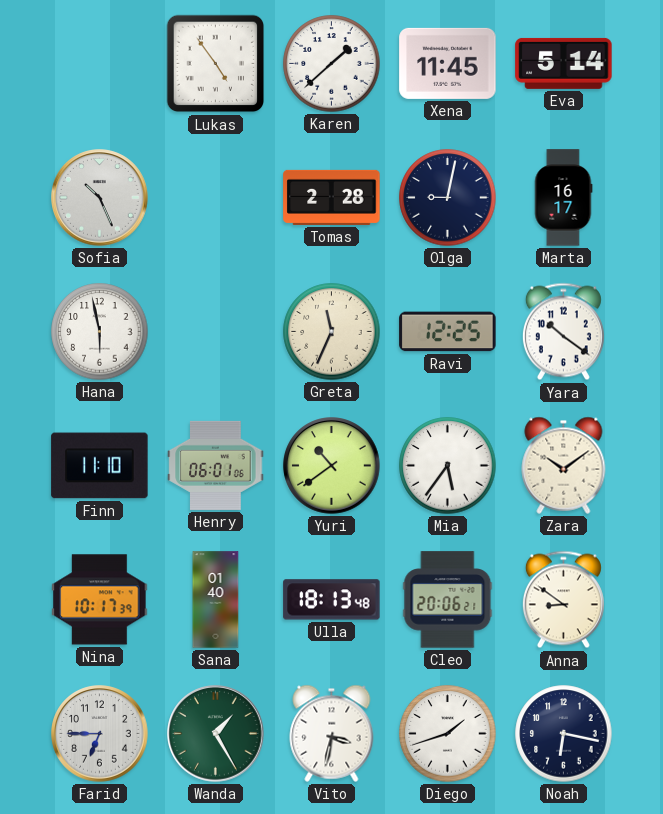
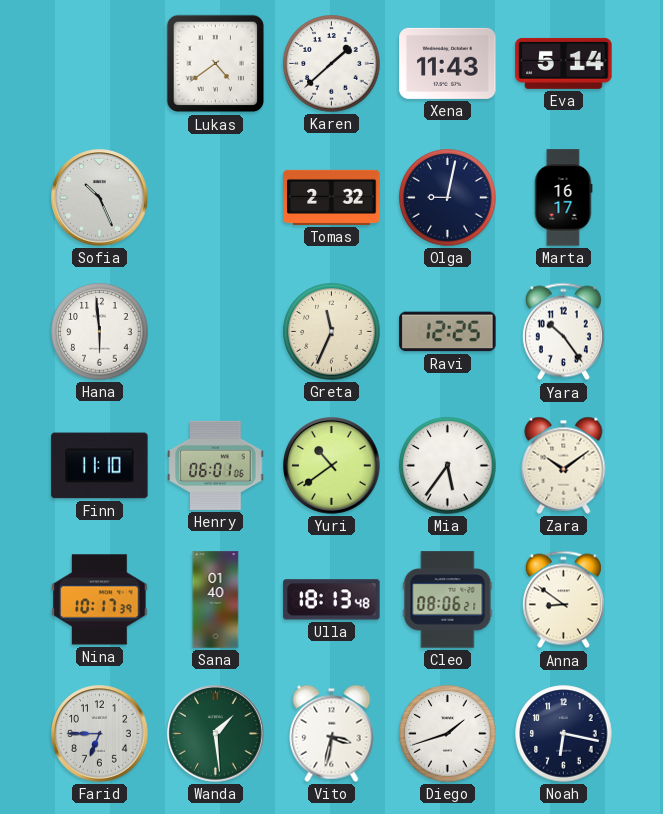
Lukas: 4:54 -> 4:39 (216, 64)
Xena: 11:45 -> 11:43 (448, 63)
Tomas: 2:28 -> 2:32 (332, 197)
Hana: 5:58 -> 5:59 (100, 332)
Yara: 10:21 -> 10:24 (563, 332)
Cleo: 20:06 -> 08:06 (448, 600)
Wanda: 1:25 -> 1:29 (216, 734)
